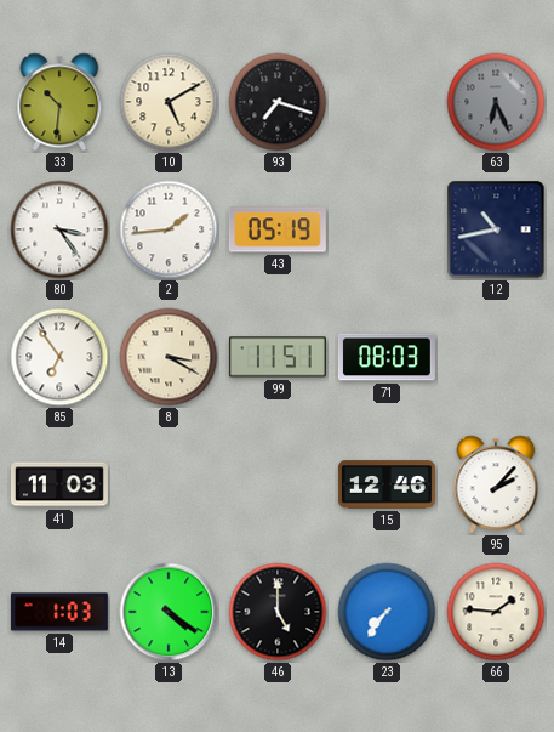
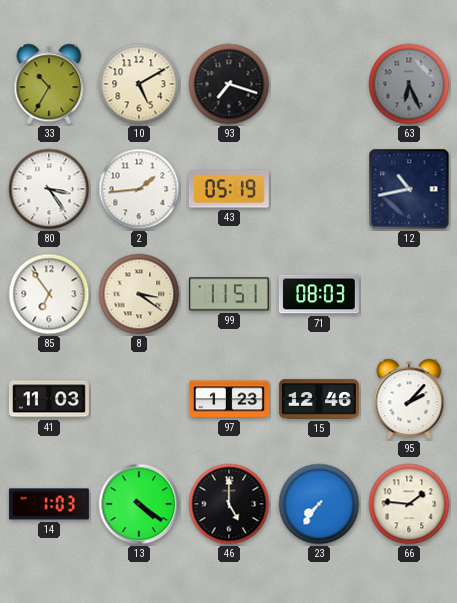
33: 10:31 -> 10:35 (49, 84)
8: 3:20 -> 3:21 (139, 294)
97: none -> 1:23 (229, 399)
